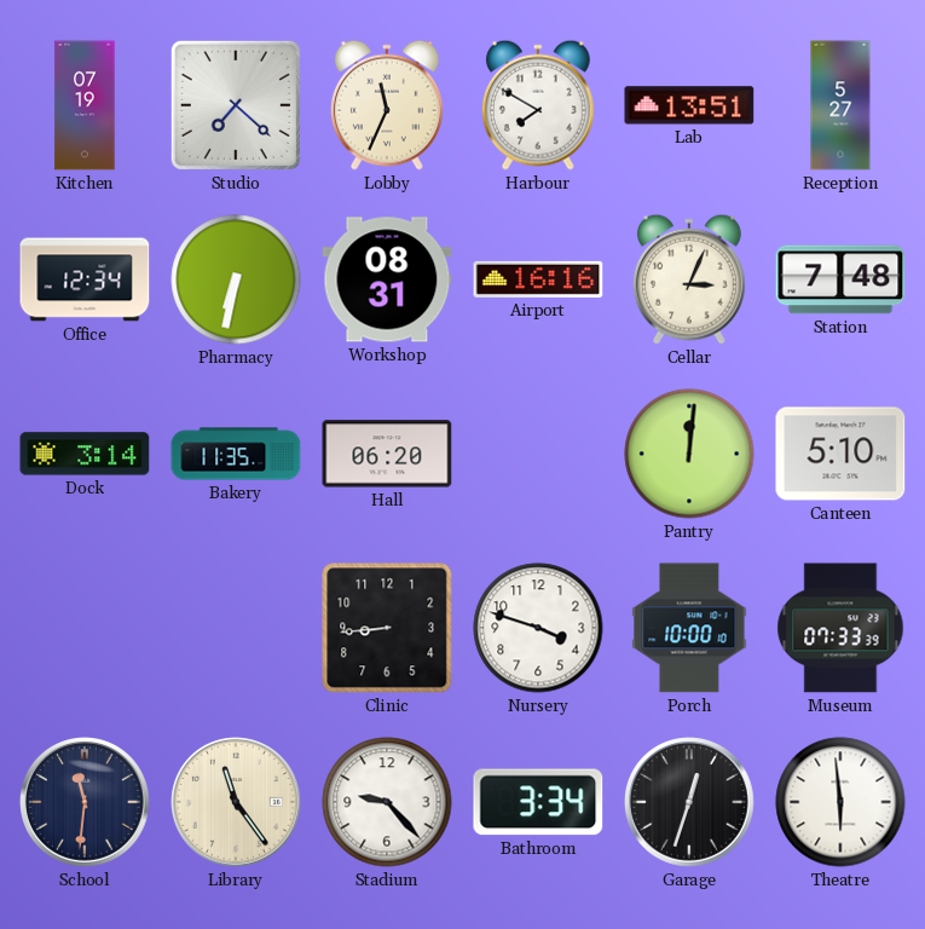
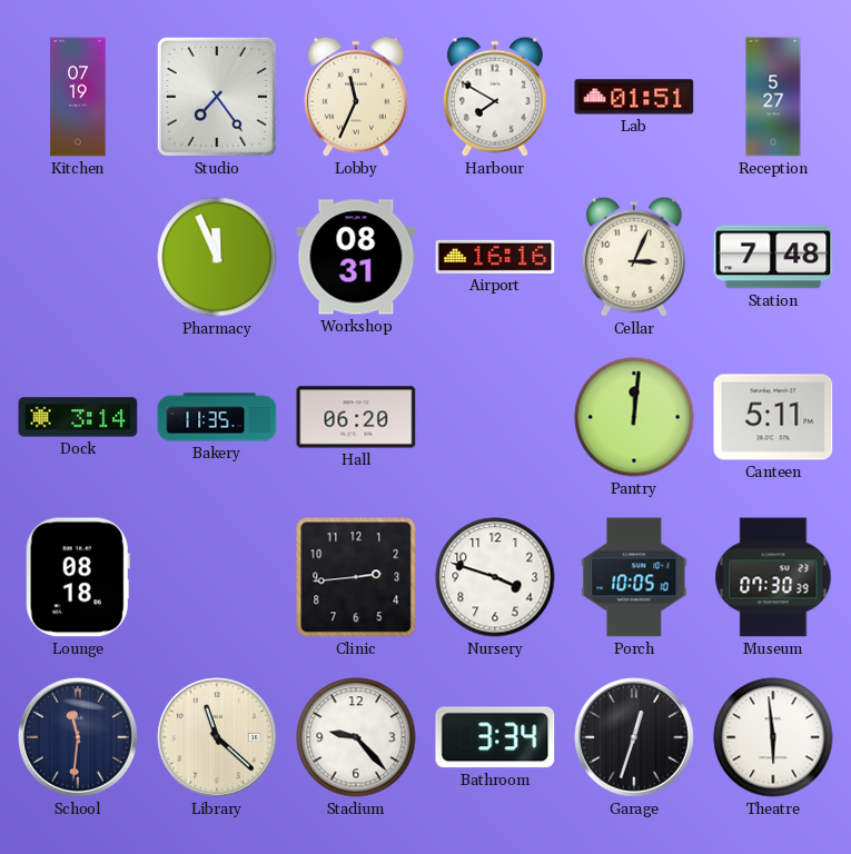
Studio: 7:22 -> 7:24 (217, 97)
Lab: 13:51 -> 01:51 (634, 97)
Office: 12:34 -> none (85, 279)
Pharmacy: 6:32 -> 11:56 (217, 257)
Canteen: 5:10 -> 5:11 (773, 417)
Lounge: none -> 08:18 (78, 577)
Clinic: 8:44 -> 2:44 (356, 577)
Porch: 10:00 -> 10:05 (634, 577)
Museum: 07:33 -> 07:30 (773, 577)
Library: 11:24 -> 11:22 (218, 738)
